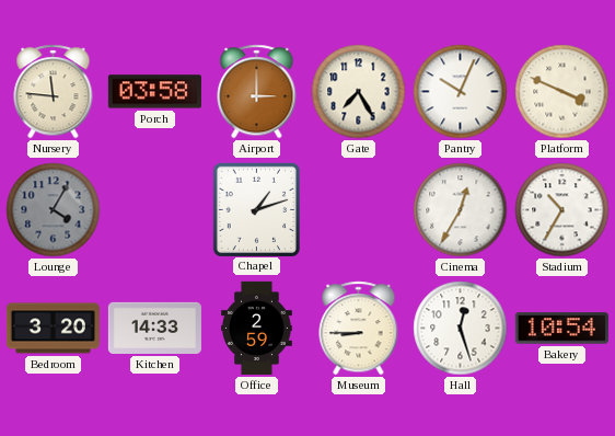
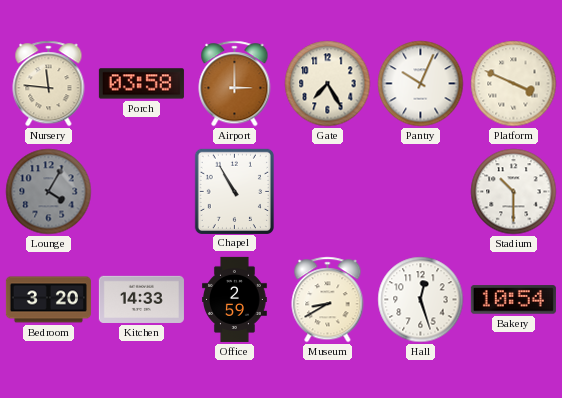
Chapel: 1:12 -> 10:55 (234, 191)
Cinema: 12:35 -> none (461, 210)
Stadium: 10:35 -> 10:30 (514, 192)
Museum: 8:45 -> 8:40 (328, 300)
